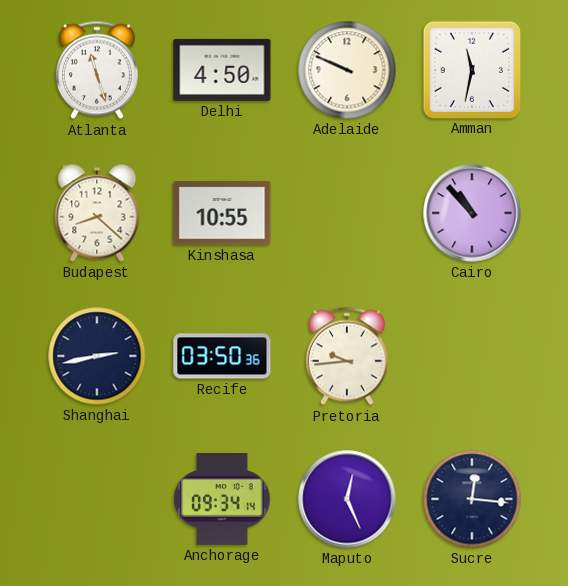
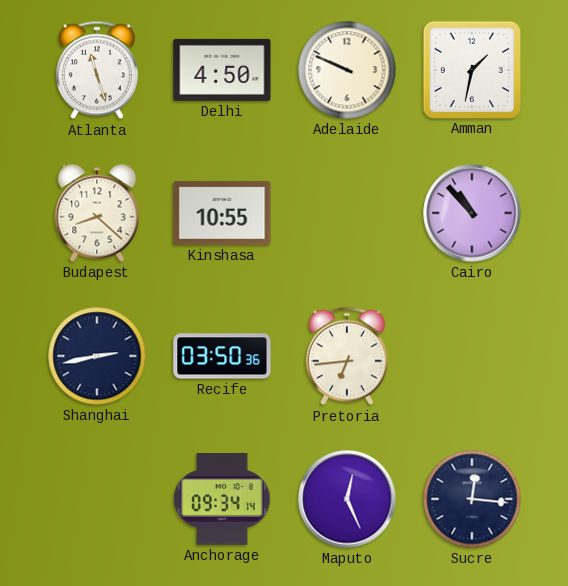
Amman: 11:32 -> 1:32 (471, 69)
Pretoria: 9:44 -> 6:44 (347, 356)
